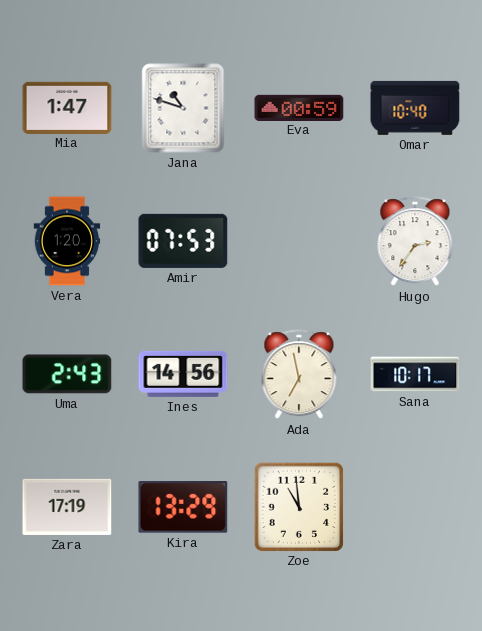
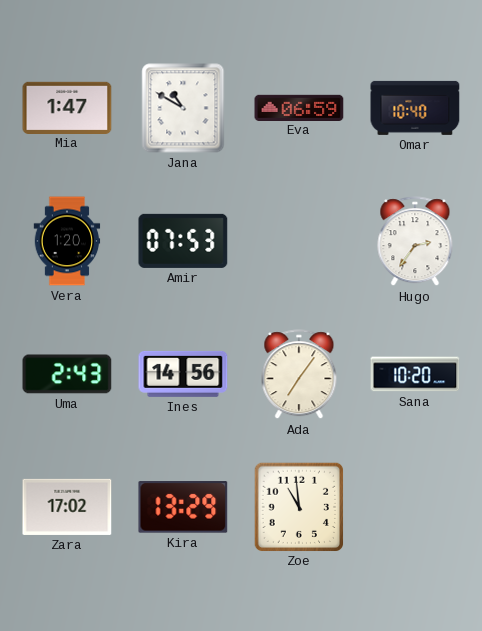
Jana: 10:48 -> 10:50 (183, 108)
Eva: 00:59 -> 06:59 (299, 107)
Ada: 6:58 -> 7:06 (299, 375)
Sana: 10:17 -> 10:20 (415, 374)
Zara: 17:19 -> 17:02 (67, 507)
